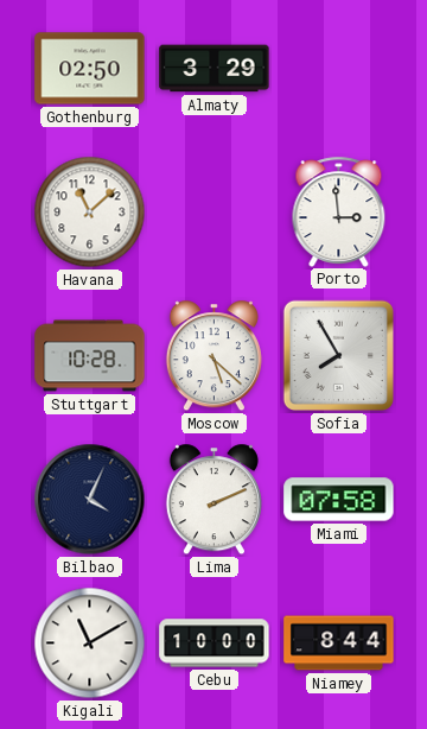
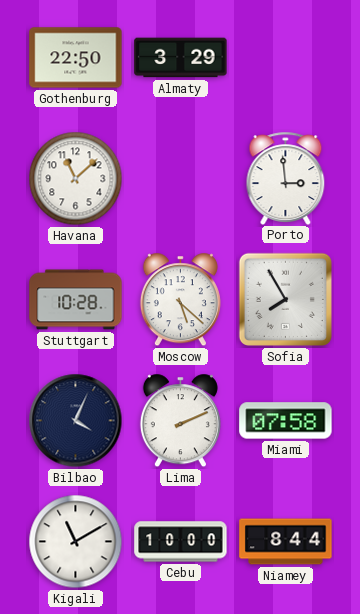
Gothenburg: 02:50 -> 22:50 (76, 58)
